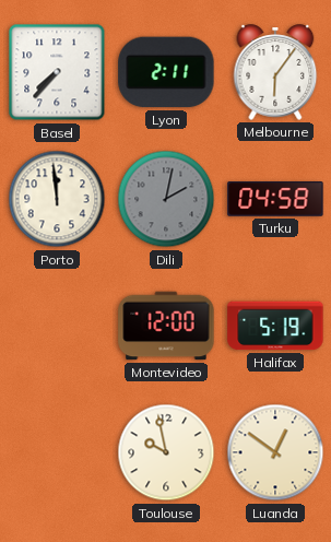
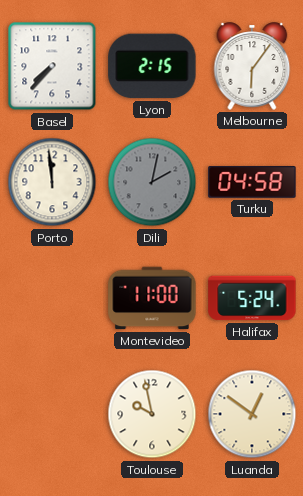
Lyon: 2:11 -> 2:15 (152, 66)
Montevideo: 12:00 -> 11:00 (152, 298)
Halifax: 5:19 -> 5:24 (252, 298)
